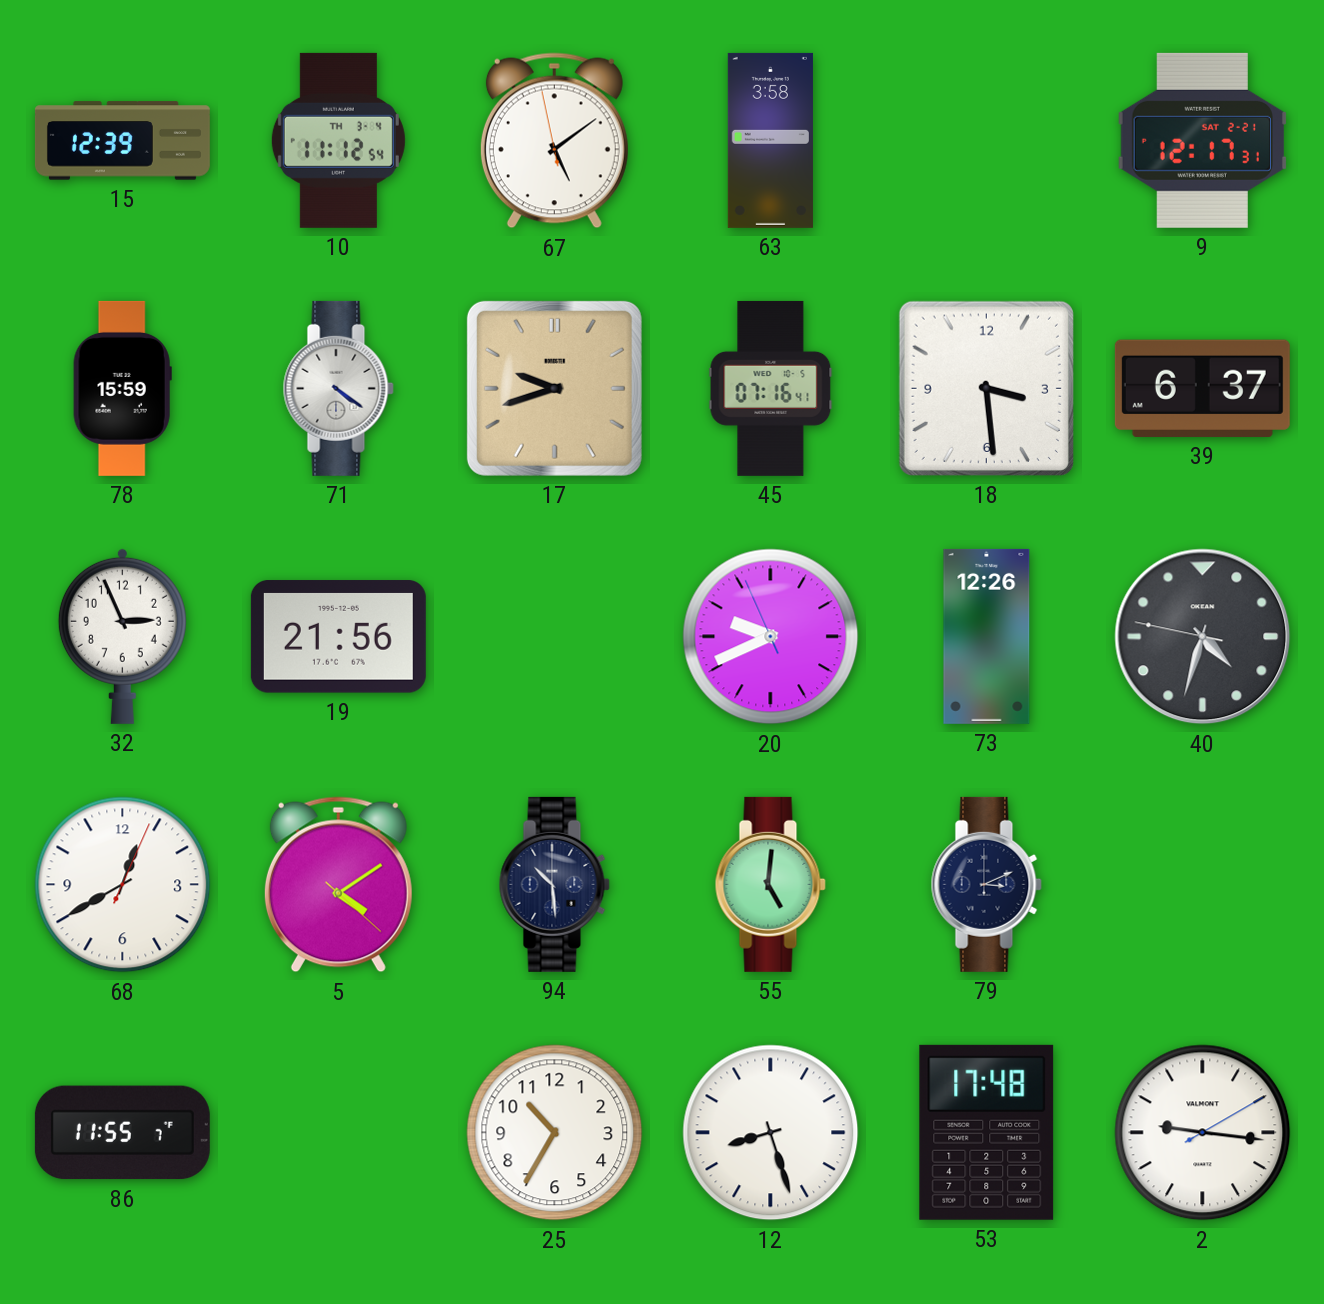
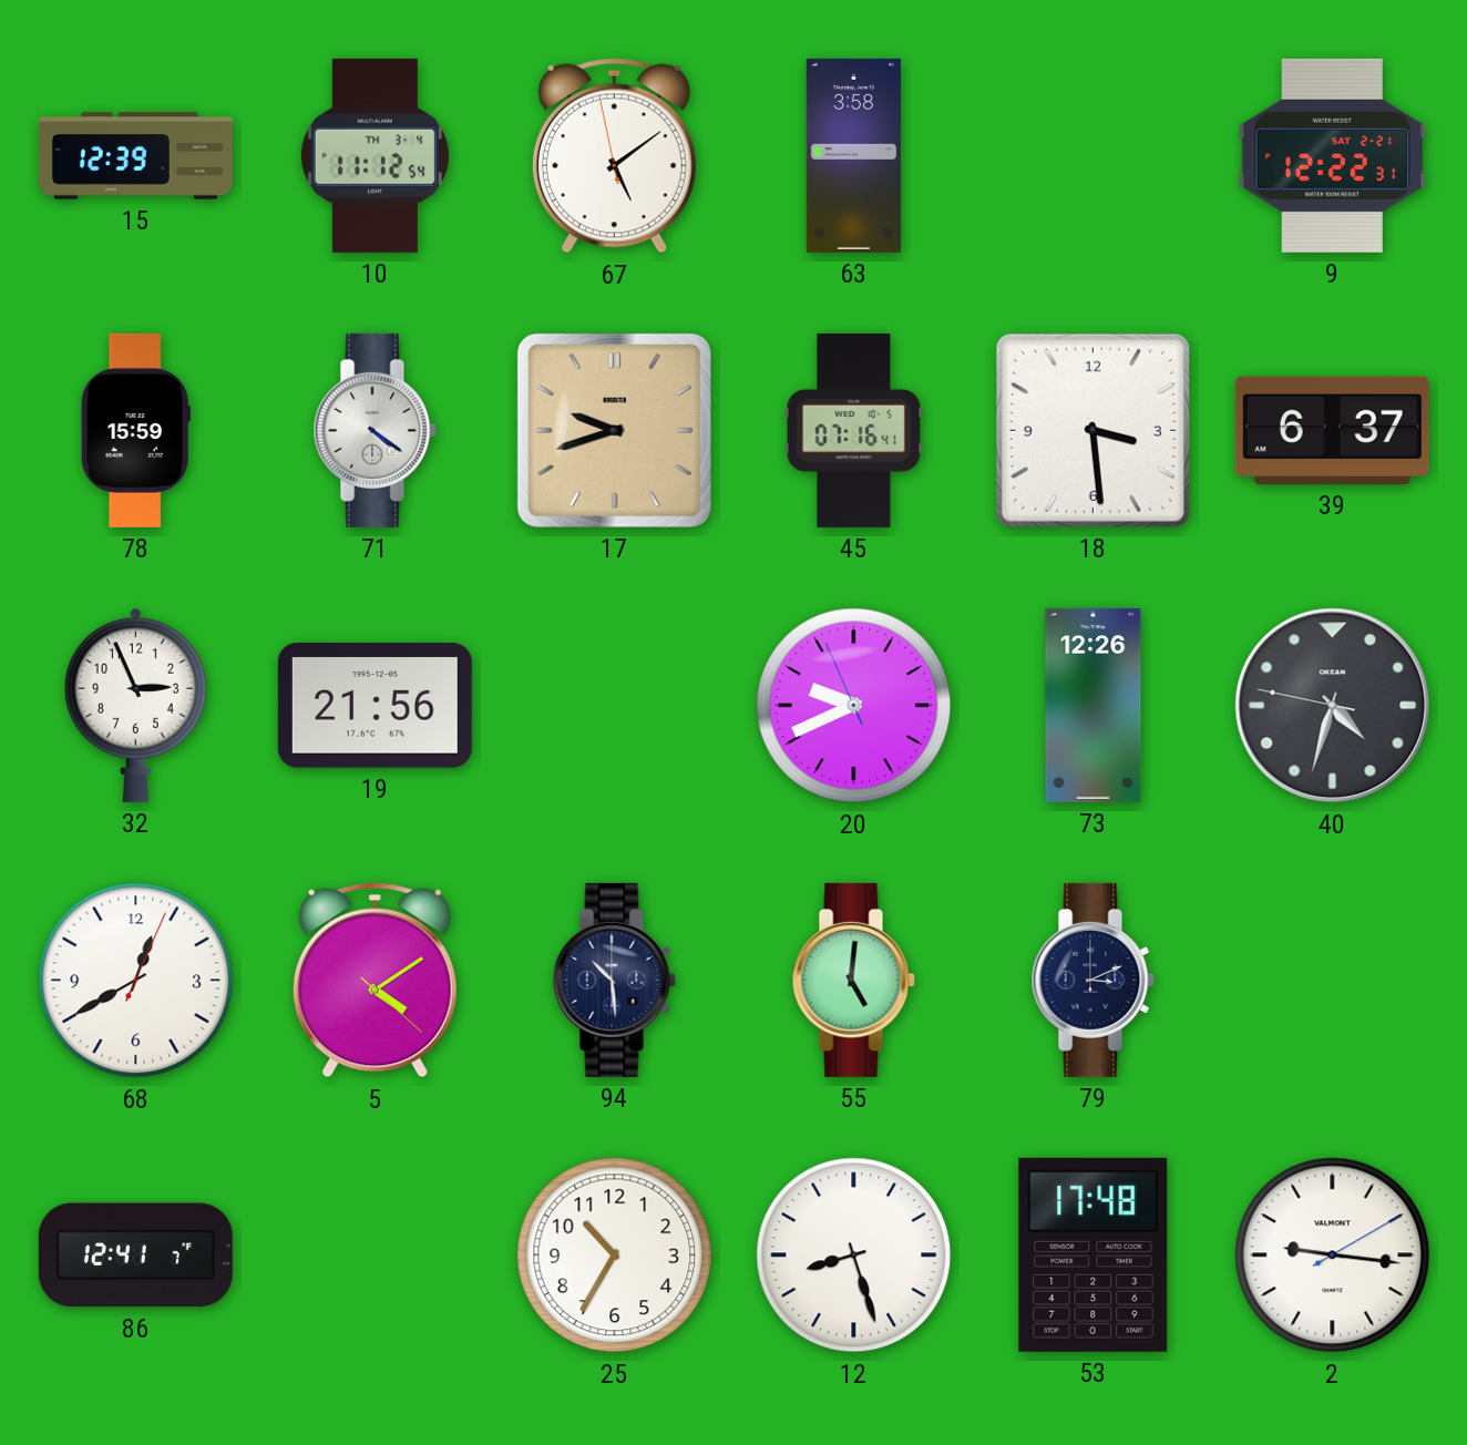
9: 12:17 -> 12:22 (1332, 155)
86: 11:55 -> 12:41 (135, 1256)
